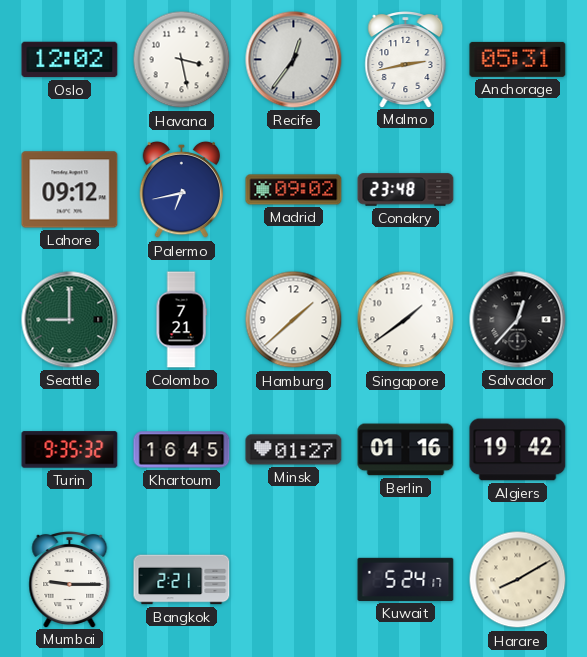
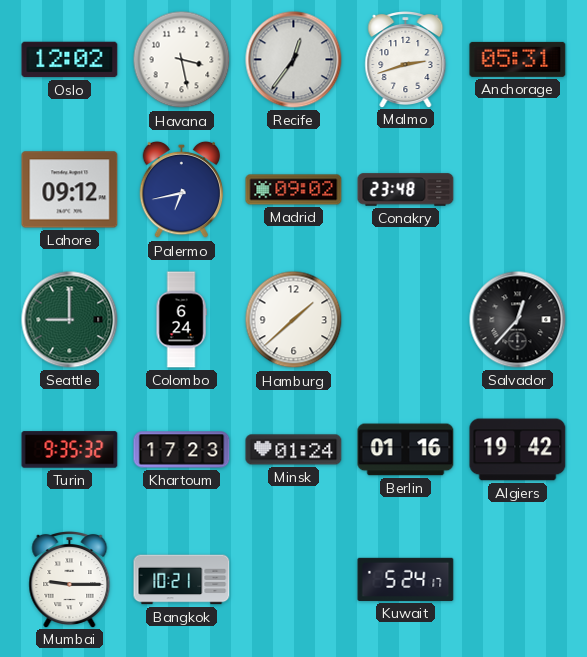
Malmo: 2:43 -> 2:42 (406, 60)
Colombo: 7:21 -> 6:24 (181, 320)
Singapore: 1:39 -> none (406, 320)
Khartoum: 16:45 -> 17:23 (182, 450)
Minsk: 01:27 -> 01:24 (294, 450)
Bangkok: 2:21 -> 10:21 (182, 580)
Harare: 8:10 -> none (518, 580)
